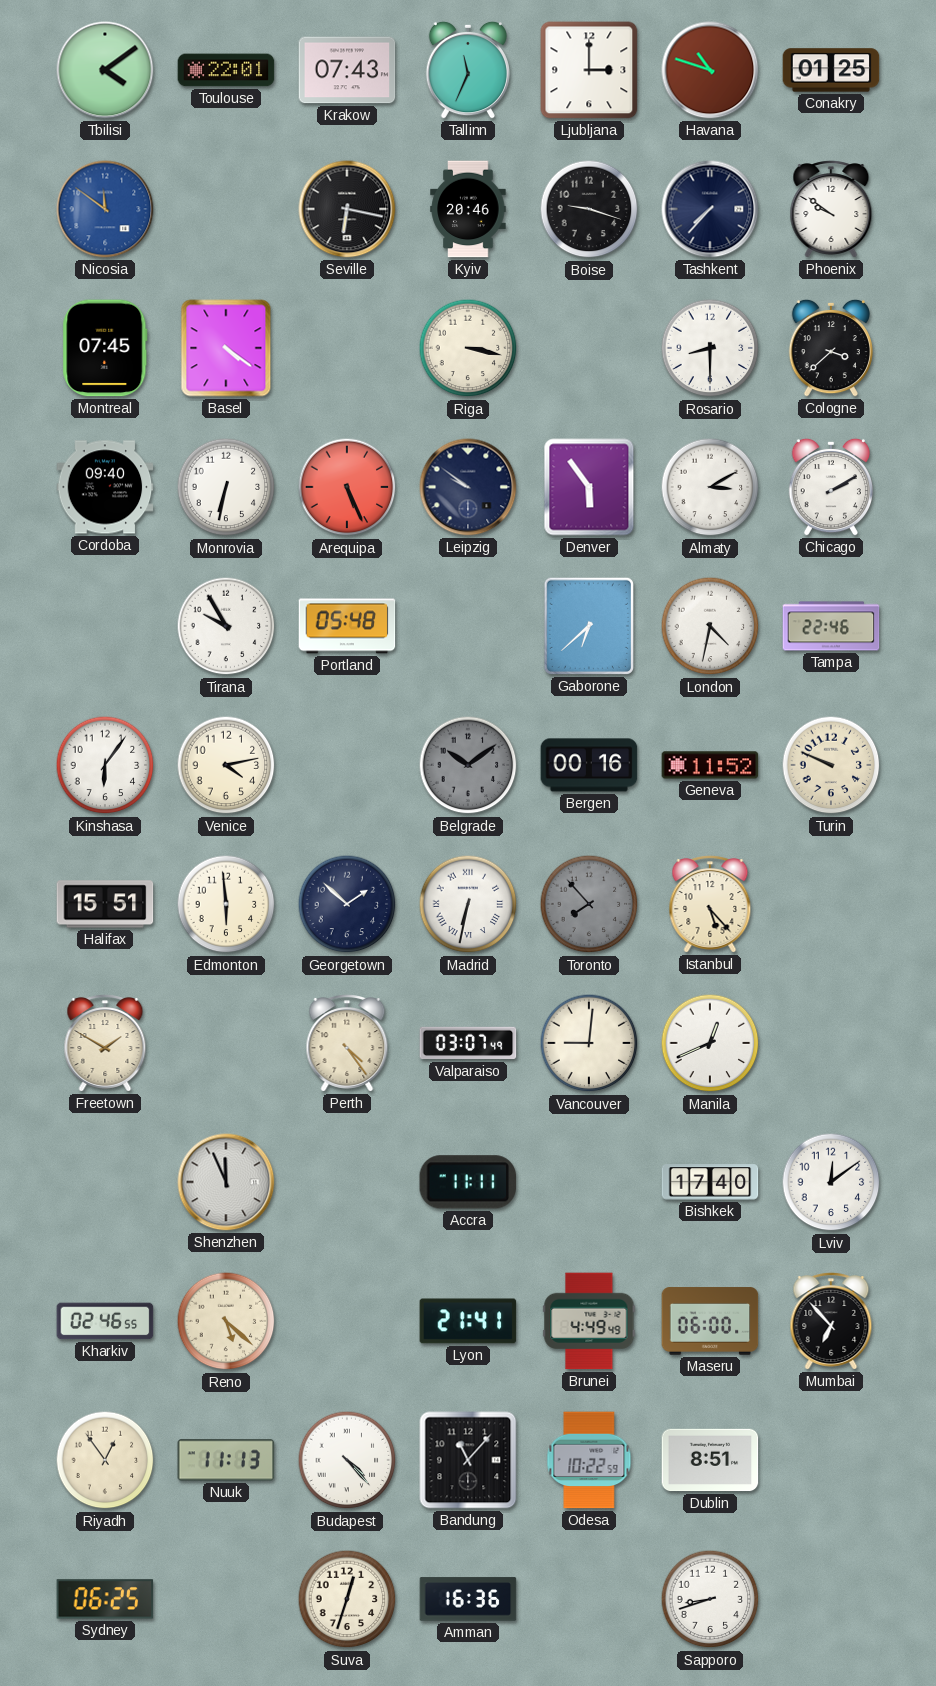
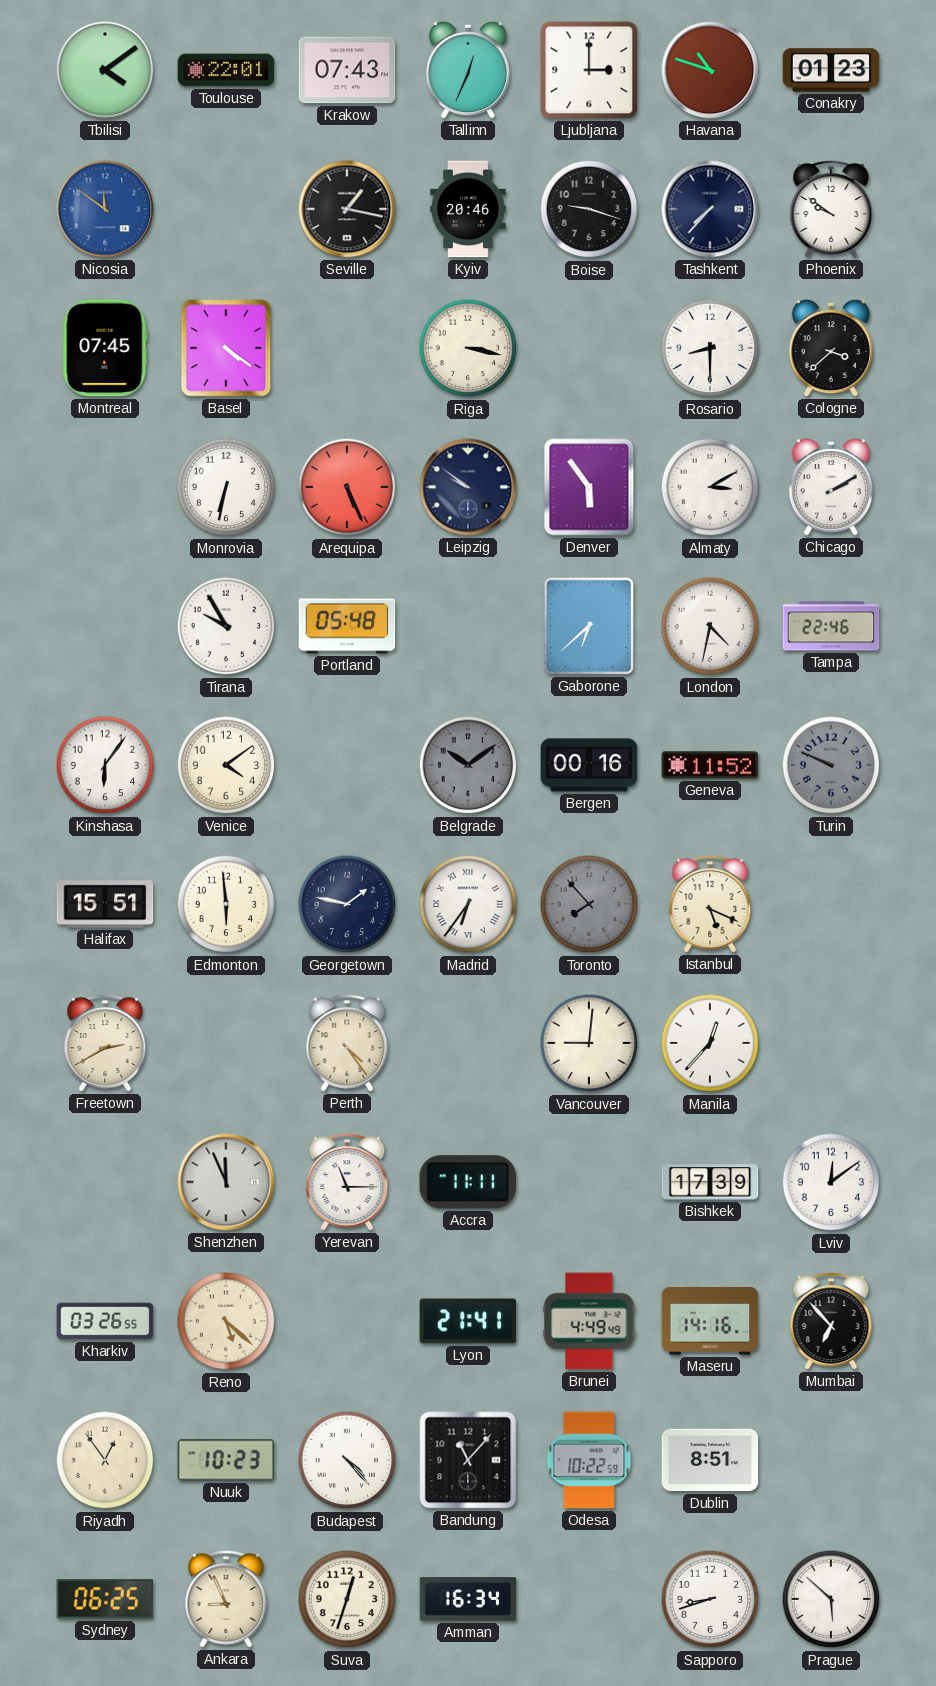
Tallinn: 11:34 -> 12:34 (468, 70)
Conakry: 01:25 -> 01:23 (831, 70)
Seville: 6:17 -> 1:17 (347, 209)
Cordoba: 09:40 -> none (105, 487)
Venice: 4:13 -> 4:09 (226, 765)
Turin dial: cream -> grey (831, 765)
Georgetown: 1:52 -> 1:47 (347, 904)
Madrid: 6:32 -> 6:36 (468, 904)
Istanbul: 5:23 -> 5:19 (710, 904)
Freetown: 1:50 -> 2:40 (105, 1043)
Valparaiso: 03:07 -> none (468, 1043)
Manila: 12:41 -> 12:37 (710, 1043)
Yerevan: none -> 11:15 (347, 1182)
Bishkek: 17:40 -> 17:39 (710, 1182)
Kharkiv: 02:46 -> 03:26 (105, 1321)
Maseru: 06:00 -> 14:16 (710, 1321)
Nuuk: 11:13 -> 10:23 (226, 1460)
Ankara: none -> 8:56 (226, 1599)
Amman: 16:36 -> 16:34 (468, 1599)
Prague: none -> 5:52 (831, 1599)
